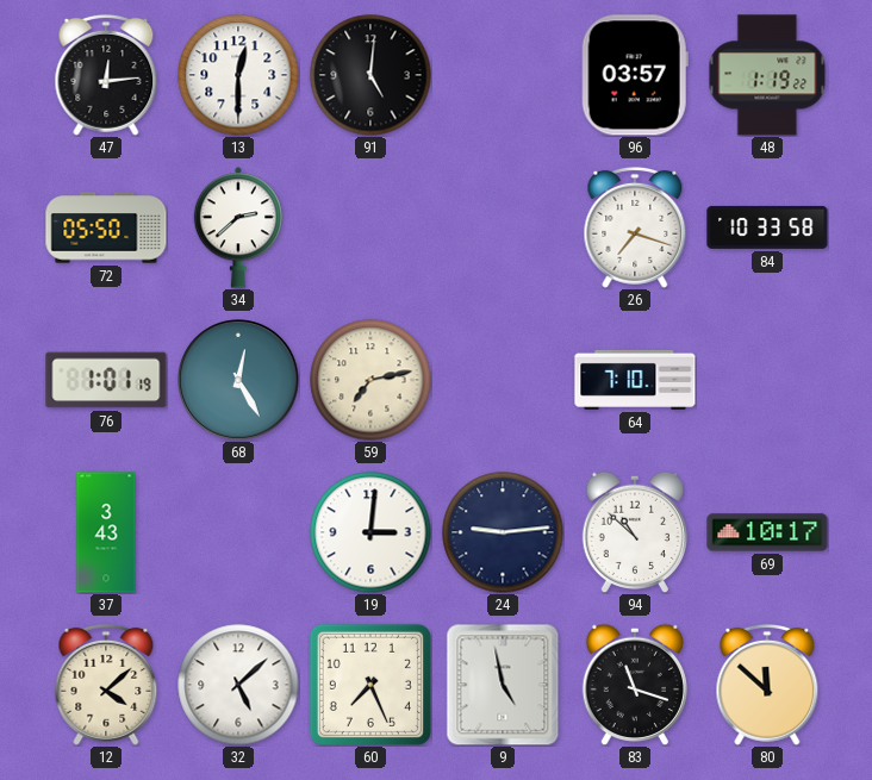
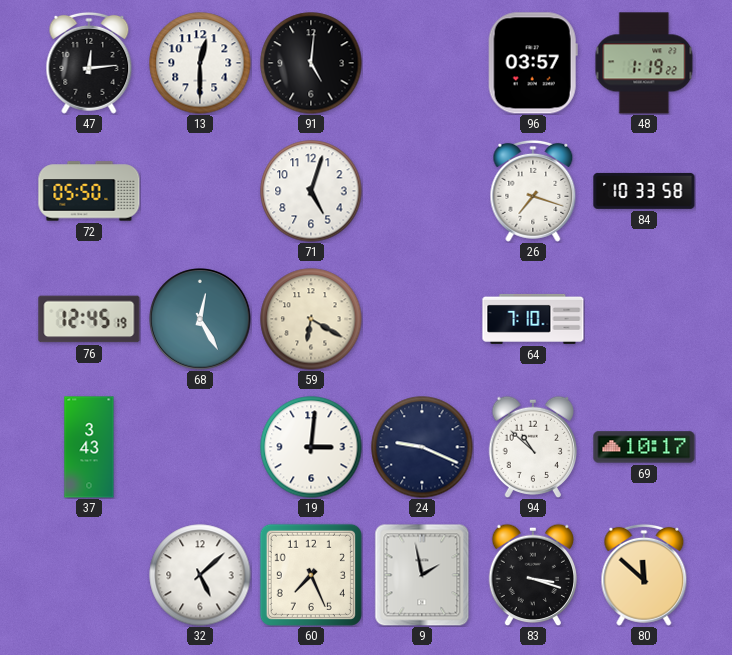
34: 2:38 -> none (238, 227)
71: none -> 5:03 (311, 191)
76: 1:01 -> 12:45 (89, 319)
59: 7:13 -> 6:20 (311, 319)
24: 9:14 -> 9:19 (422, 447)
12: 4:08 -> none (106, 685)
9: 4:58 -> 1:58 (422, 575)
83: 11:18 -> 3:18 (532, 575)
